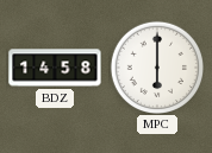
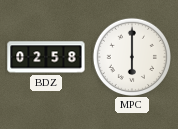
BDZ: 14:58 -> 02:58 (46, 57)
